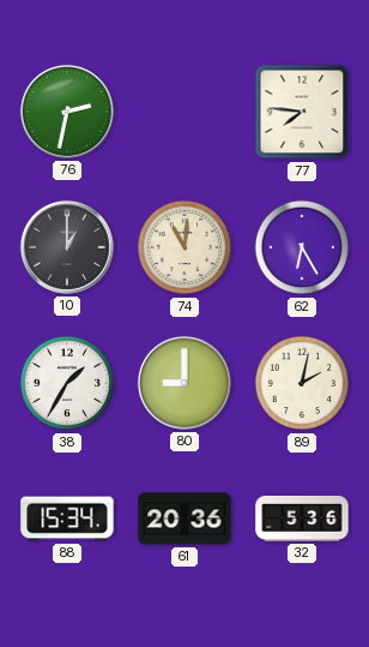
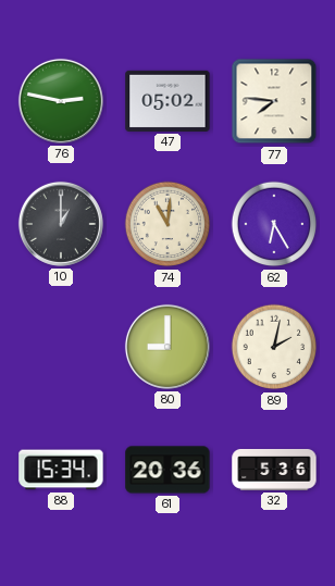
76: 2:32 -> 2:47 (61, 101)
47: none -> 05:02 (167, 101)
38: 1:35 -> none (67, 383)
